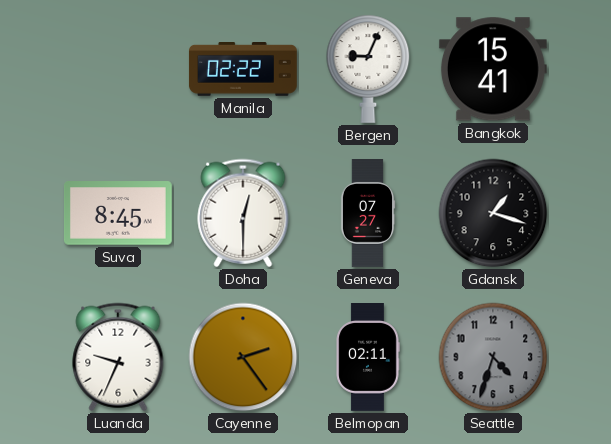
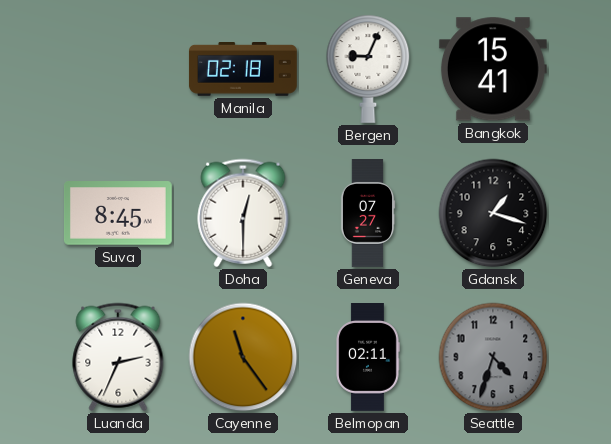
Manila: 02:22 -> 02:18 (243, 70)
Luanda: 9:34 -> 2:34 (118, 357)
Cayenne: 2:24 -> 11:24 (243, 357)
